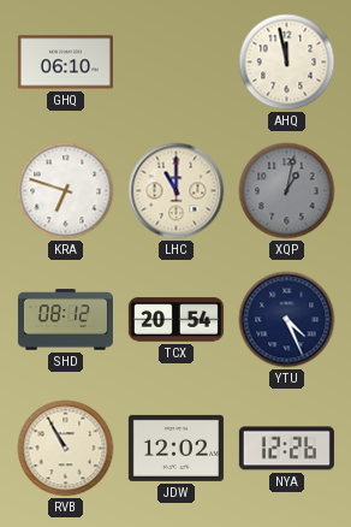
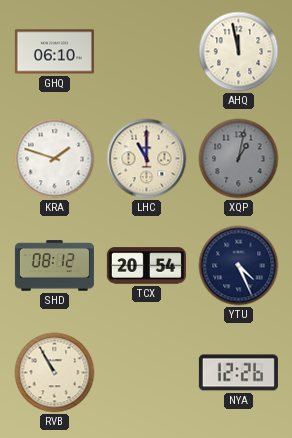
KRA: 6:48 -> 1:48 (55, 159)
JDW: 12:02 -> none (175, 448)
